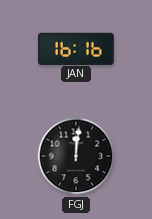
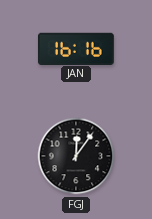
FGJ: 12:01 -> 12:06 (76, 156)
